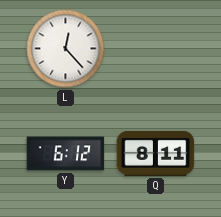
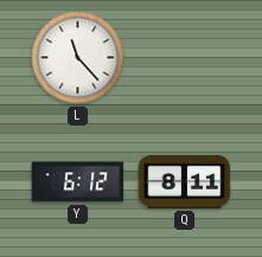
L: 12:23 -> 11:23 (78, 58)
